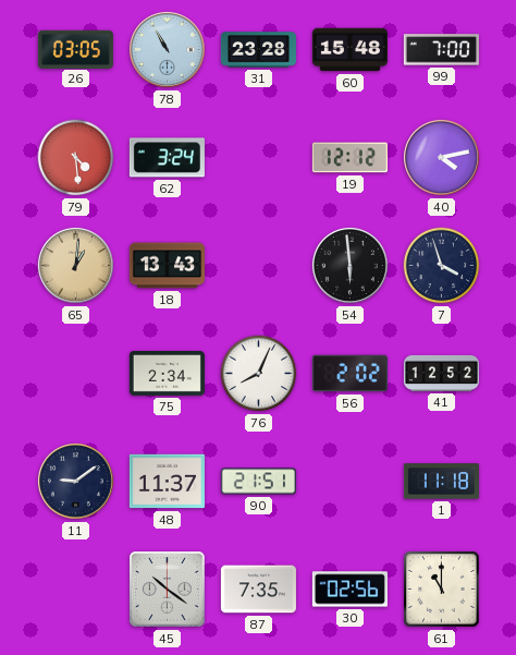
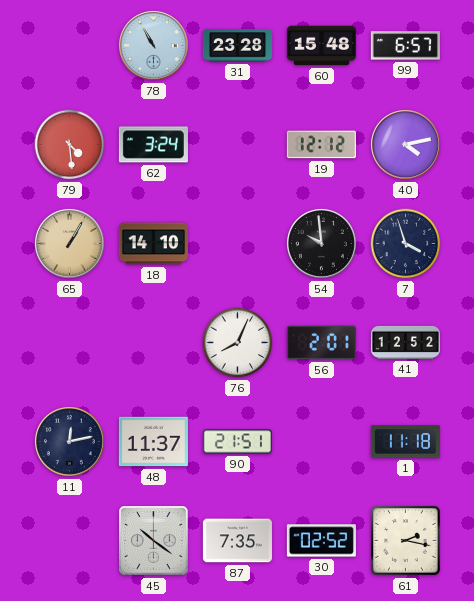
26: 03:05 -> none (75, 49)
99: 7:00 -> 6:57 (405, 46)
65: 1:01 -> 1:05 (69, 243)
18: 13:43 -> 14:10 (153, 244)
54: 5:59 -> 9:59 (321, 243)
75: 2:34 -> none (167, 373)
56: 2:02 -> 2:01 (321, 343)
11: 9:09 -> 12:13 (69, 441)
30: 02:56 -> 02:52 (321, 541)
61: 11:00 -> 2:17 (406, 541)
